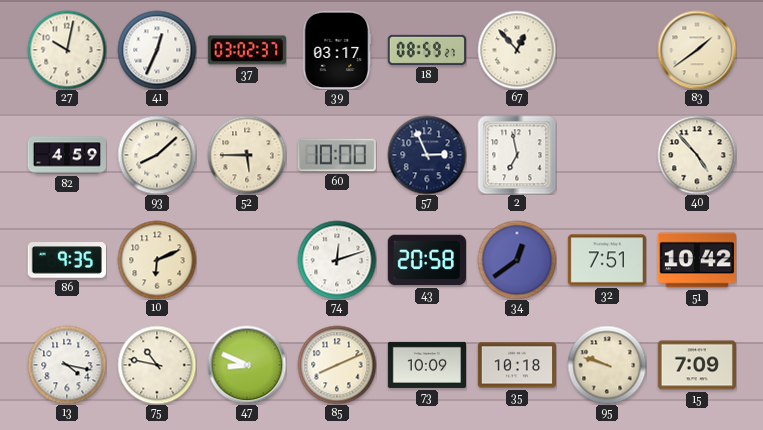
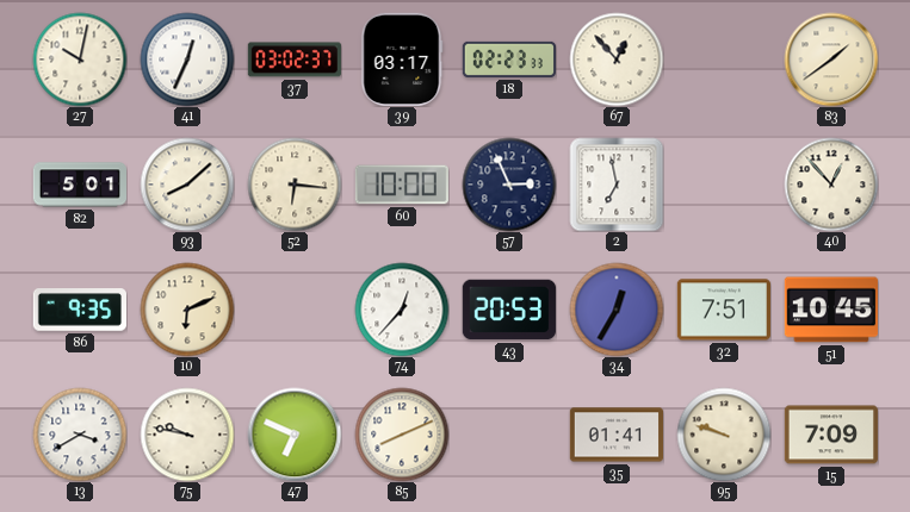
18: 08:59 -> 02:23 (508, 60)
82: 4:59 -> 5:01 (80, 185)
52: 5:45 -> 6:16 (295, 185)
40: 4:53 -> 12:53 (831, 185)
74: 12:12 -> 12:37 (402, 310)
43: 20:58 -> 20:53 (509, 310)
34: 12:39 -> 12:35 (617, 310)
51: 10:42 -> 10:45 (830, 310)
13: 4:17 -> 3:40 (80, 435)
75: 10:47 -> 9:47 (187, 435)
47: 8:49 -> 6:49 (295, 435)
73: 10:09 -> none (426, 365)
35: 10:18 -> 01:41 (615, 435)
